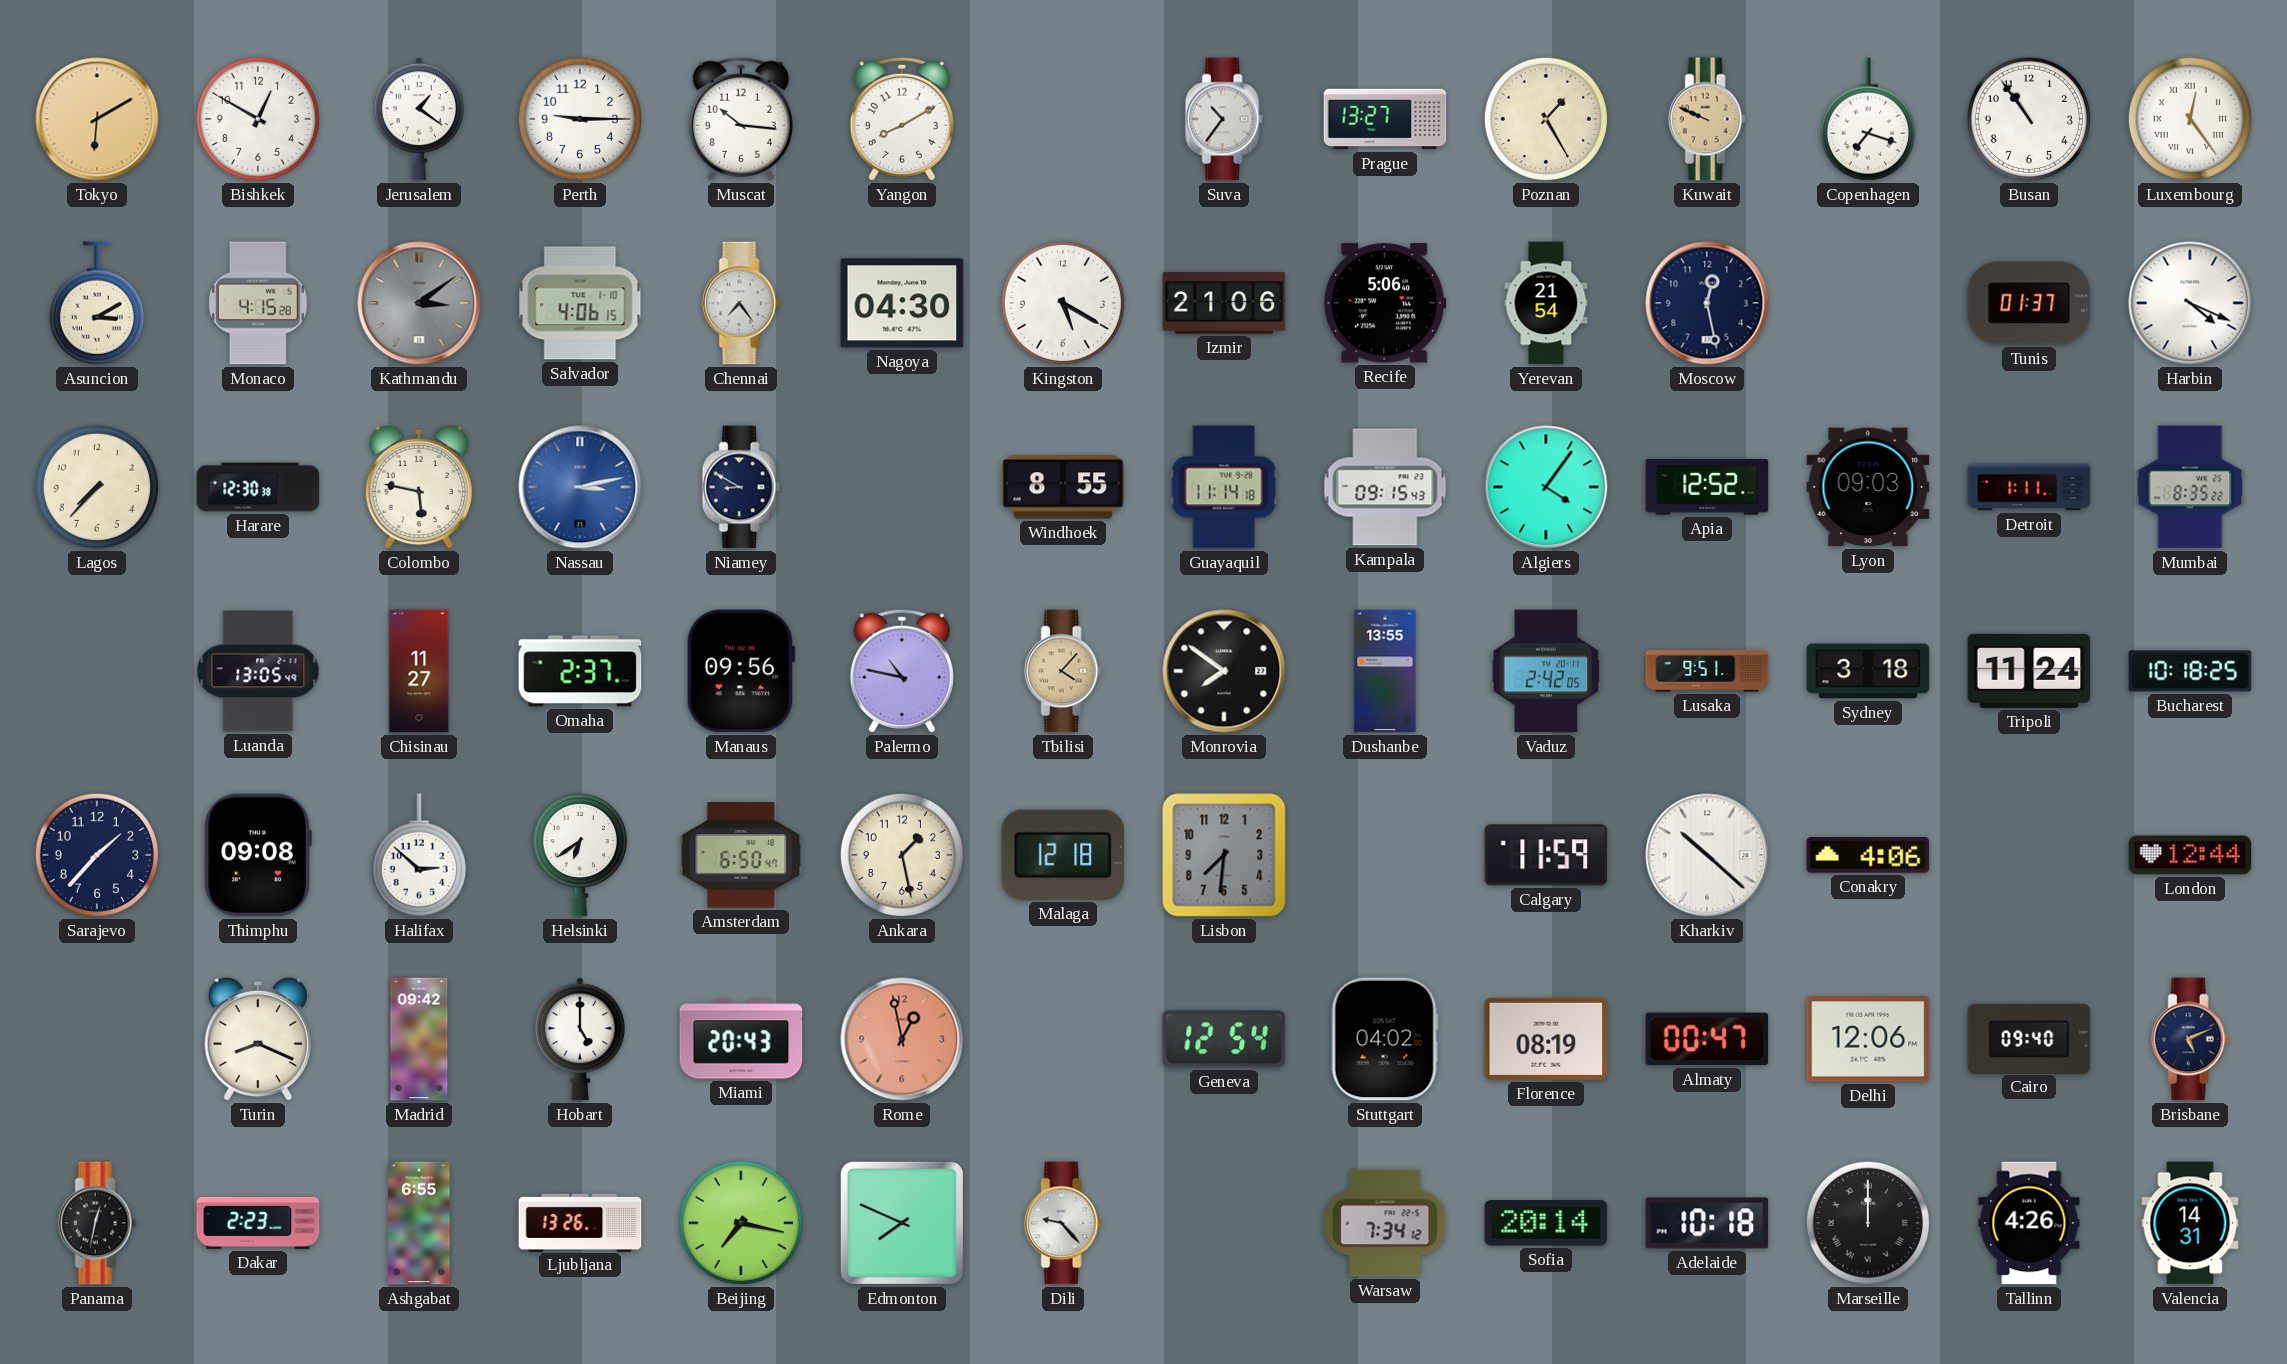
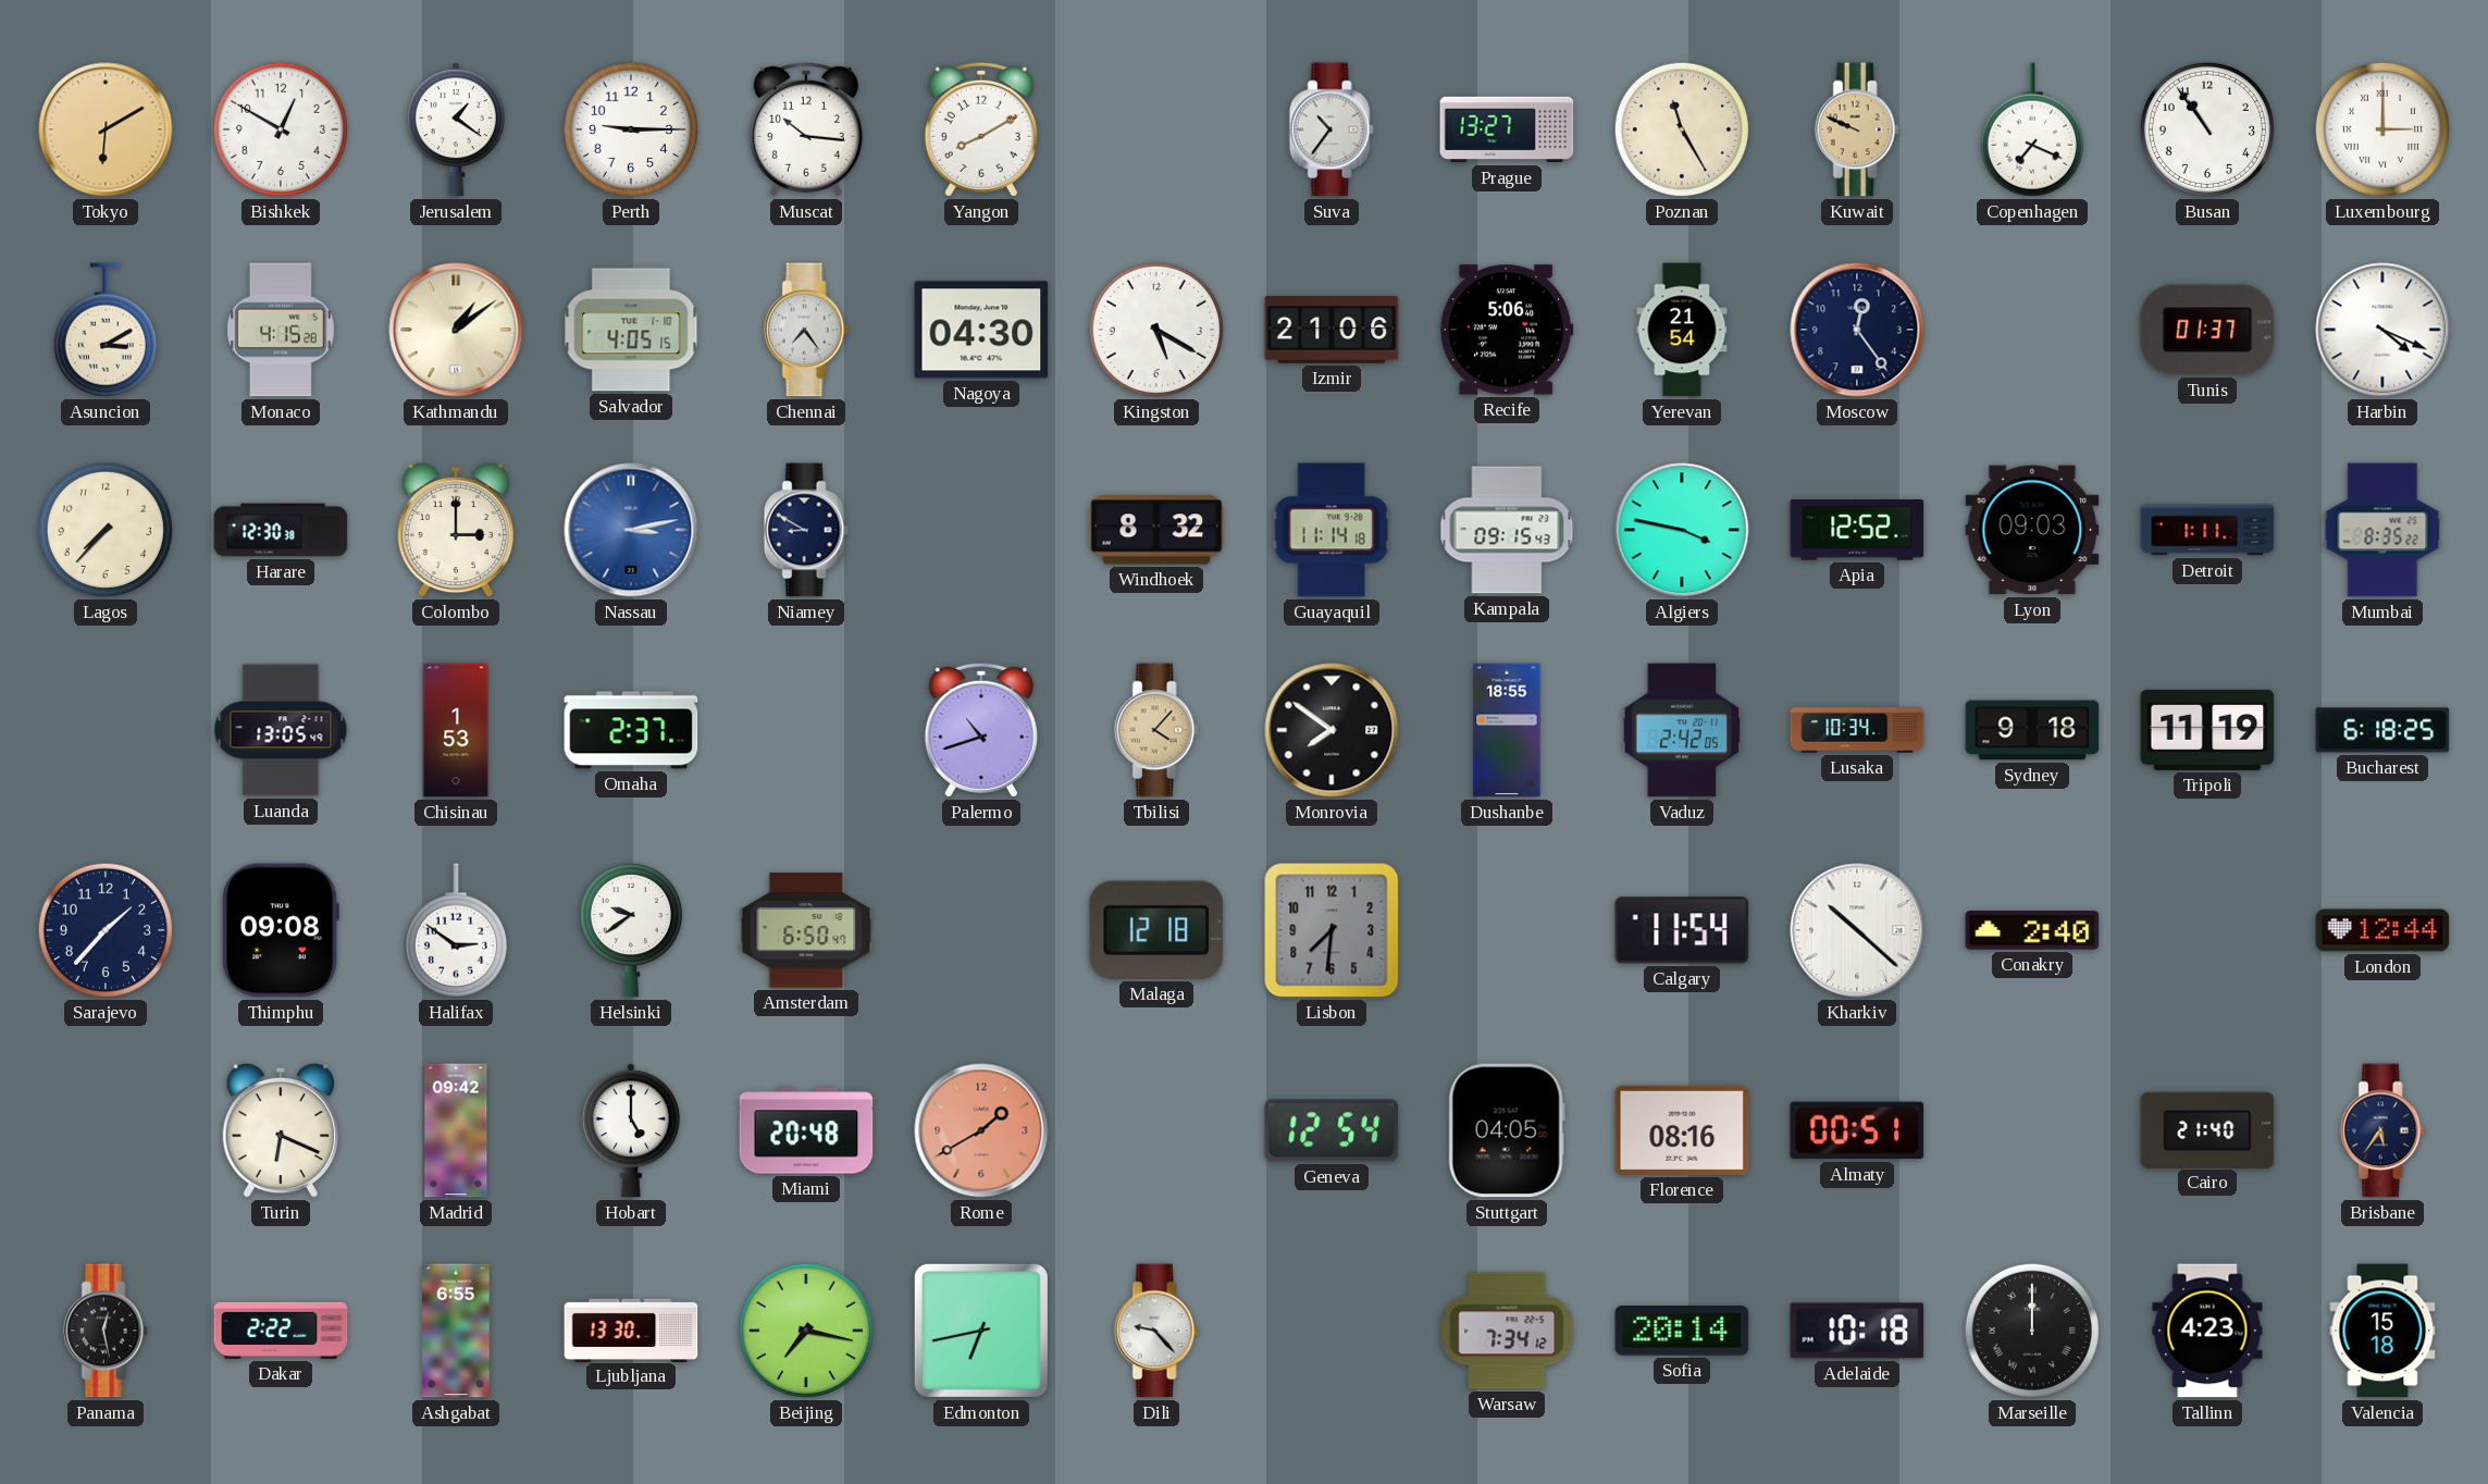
Poznan: 1:25 -> 11:25 (1682, 129)
Copenhagen: 7:18 -> 7:19 (2032, 129)
Luxembourg: 12:24 -> 3:00 (2382, 129)
Kathmandu: 3:09 -> 1:09 (456, 330)
Kathmandu dial: grey -> cream (456, 330)
Salvador: 4:06 -> 4:05 (631, 330)
Moscow: 12:28 -> 12:24 (1857, 330)
Colombo: 5:47 -> 3:00 (455, 530)
Windhoek: 8:55 -> 8:32 (1156, 530)
Algiers: 4:06 -> 3:47 (1682, 530)
Chisinau: 11:27 -> 1:53 (456, 730)
Manaus: 09:56 -> none (741, 671)
Palermo: 10:47 -> 10:42 (981, 730)
Dushanbe: 13:55 -> 18:55 (1507, 730)
Lusaka: 9:51 -> 10:34 (1857, 730)
Sydney: 3:18 -> 9:18 (2032, 730)
Tripoli: 11:24 -> 11:19 (2207, 730)
Bucharest: 10:18 -> 6:18 (2382, 730)
Halifax: 2:52 -> 2:51 (456, 930)
Helsinki: 6:39 -> 9:39 (631, 930)
Ankara: 1:28 -> none (902, 855)
Calgary: 11:59 -> 11:54 (1682, 930)
Conakry: 4:06 -> 2:40 (2032, 930)
Turin: 8:19 -> 6:19 (280, 1130)
Miami: 20:43 -> 20:48 (806, 1130)
Rome: 12:58 -> 1:40 (981, 1130)
Stuttgart: 04:02 -> 04:05 (1507, 1130)
Florence: 08:19 -> 08:16 (1682, 1130)
Almaty: 00:47 -> 00:51 (1857, 1130)
Delhi: 12:06 -> none (1868, 1039)
Cairo: 09:40 -> 21:40 (2207, 1129)
Brisbane: 5:11 -> 5:36 (2382, 1130)
Panama: 12:32 -> 12:28 (106, 1331)
Dakar: 2:23 -> 2:22 (281, 1331)
Ljubljana: 13:26 -> 13:30 (631, 1330)
Edmonton: 7:49 -> 6:43 (981, 1331)
Tallinn: 4:26 -> 4:23 (2207, 1331)
Valencia: 14:31 -> 15:18 (2382, 1331)
